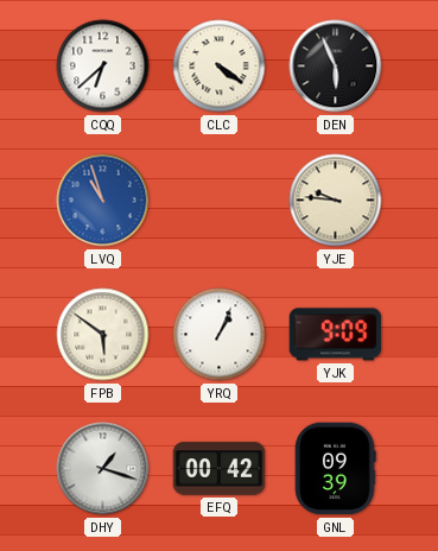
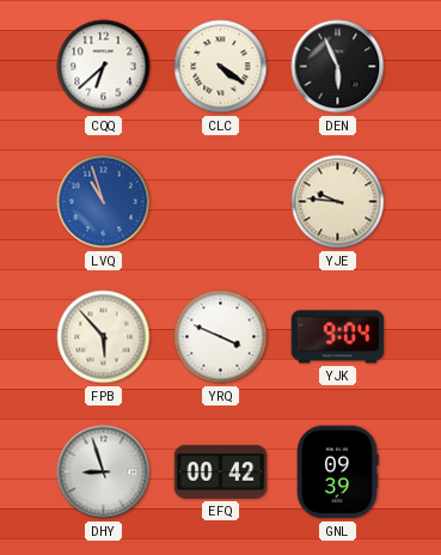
FPB: 5:51 -> 5:53 (104, 337)
YRQ: 1:04 -> 3:49 (221, 337)
YJK: 9:09 -> 9:04 (338, 337)
DHY: 1:18 -> 8:57 (104, 472)
